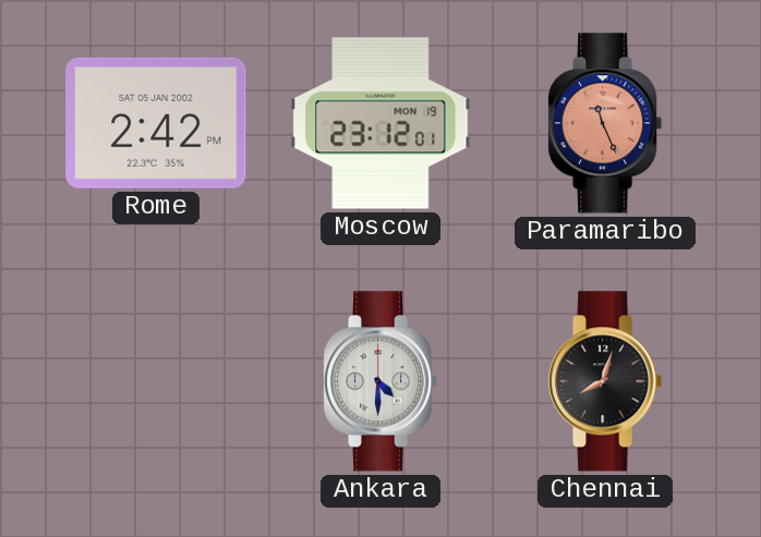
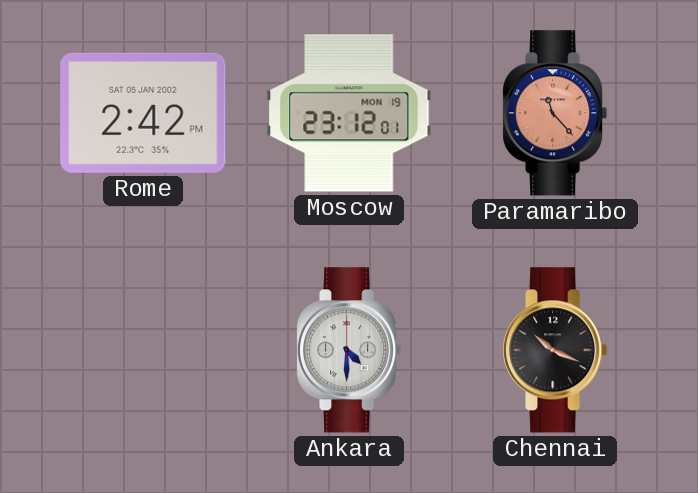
Paramaribo: 11:26 -> 11:23 (556, 113)
Chennai: 8:03 -> 10:19 (556, 350)
